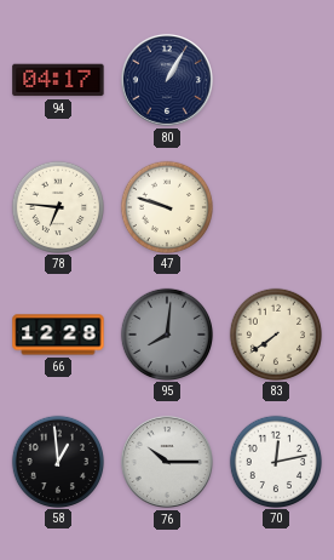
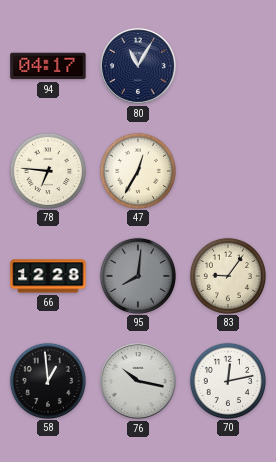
80: 1:05 -> 11:05 (138, 66)
47: 9:48 -> 12:35 (137, 170)
83: 7:39 -> 9:06 (227, 275)
76: 10:15 -> 10:17 (138, 381)
